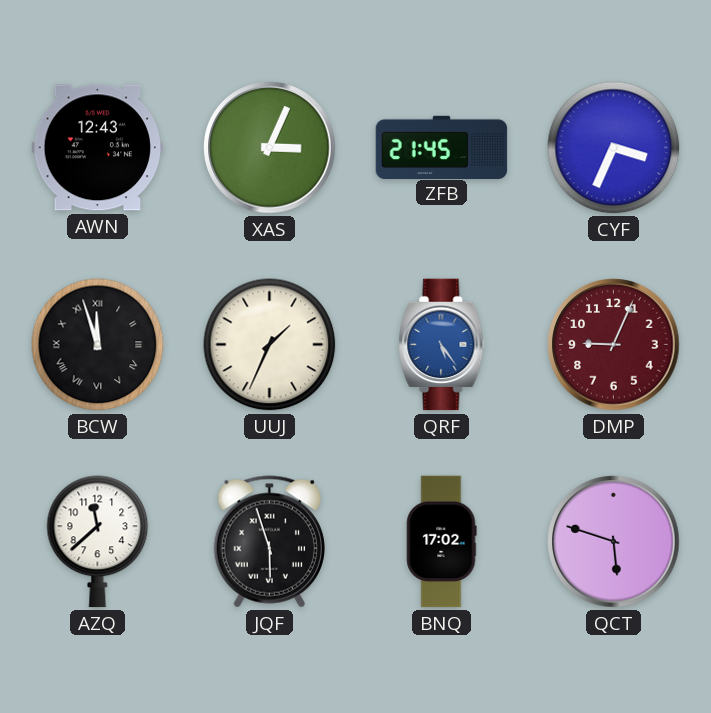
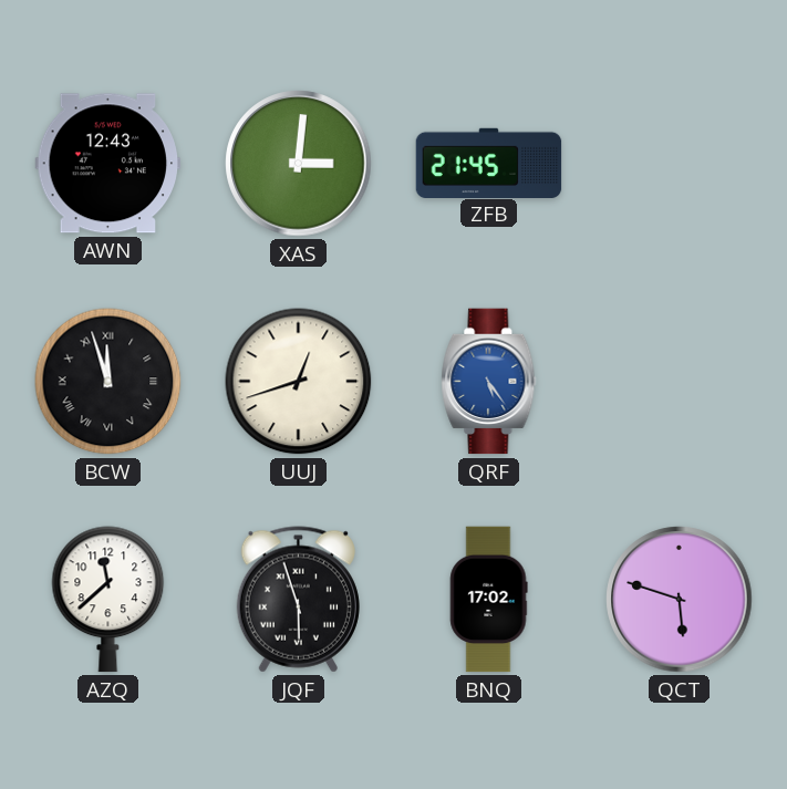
XAS: 3:04 -> 3:01 (299, 164)
CYF: 3:34 -> none (614, 148)
UUJ: 1:34 -> 12:42 (299, 382)
DMP: 9:04 -> none (614, 345)
